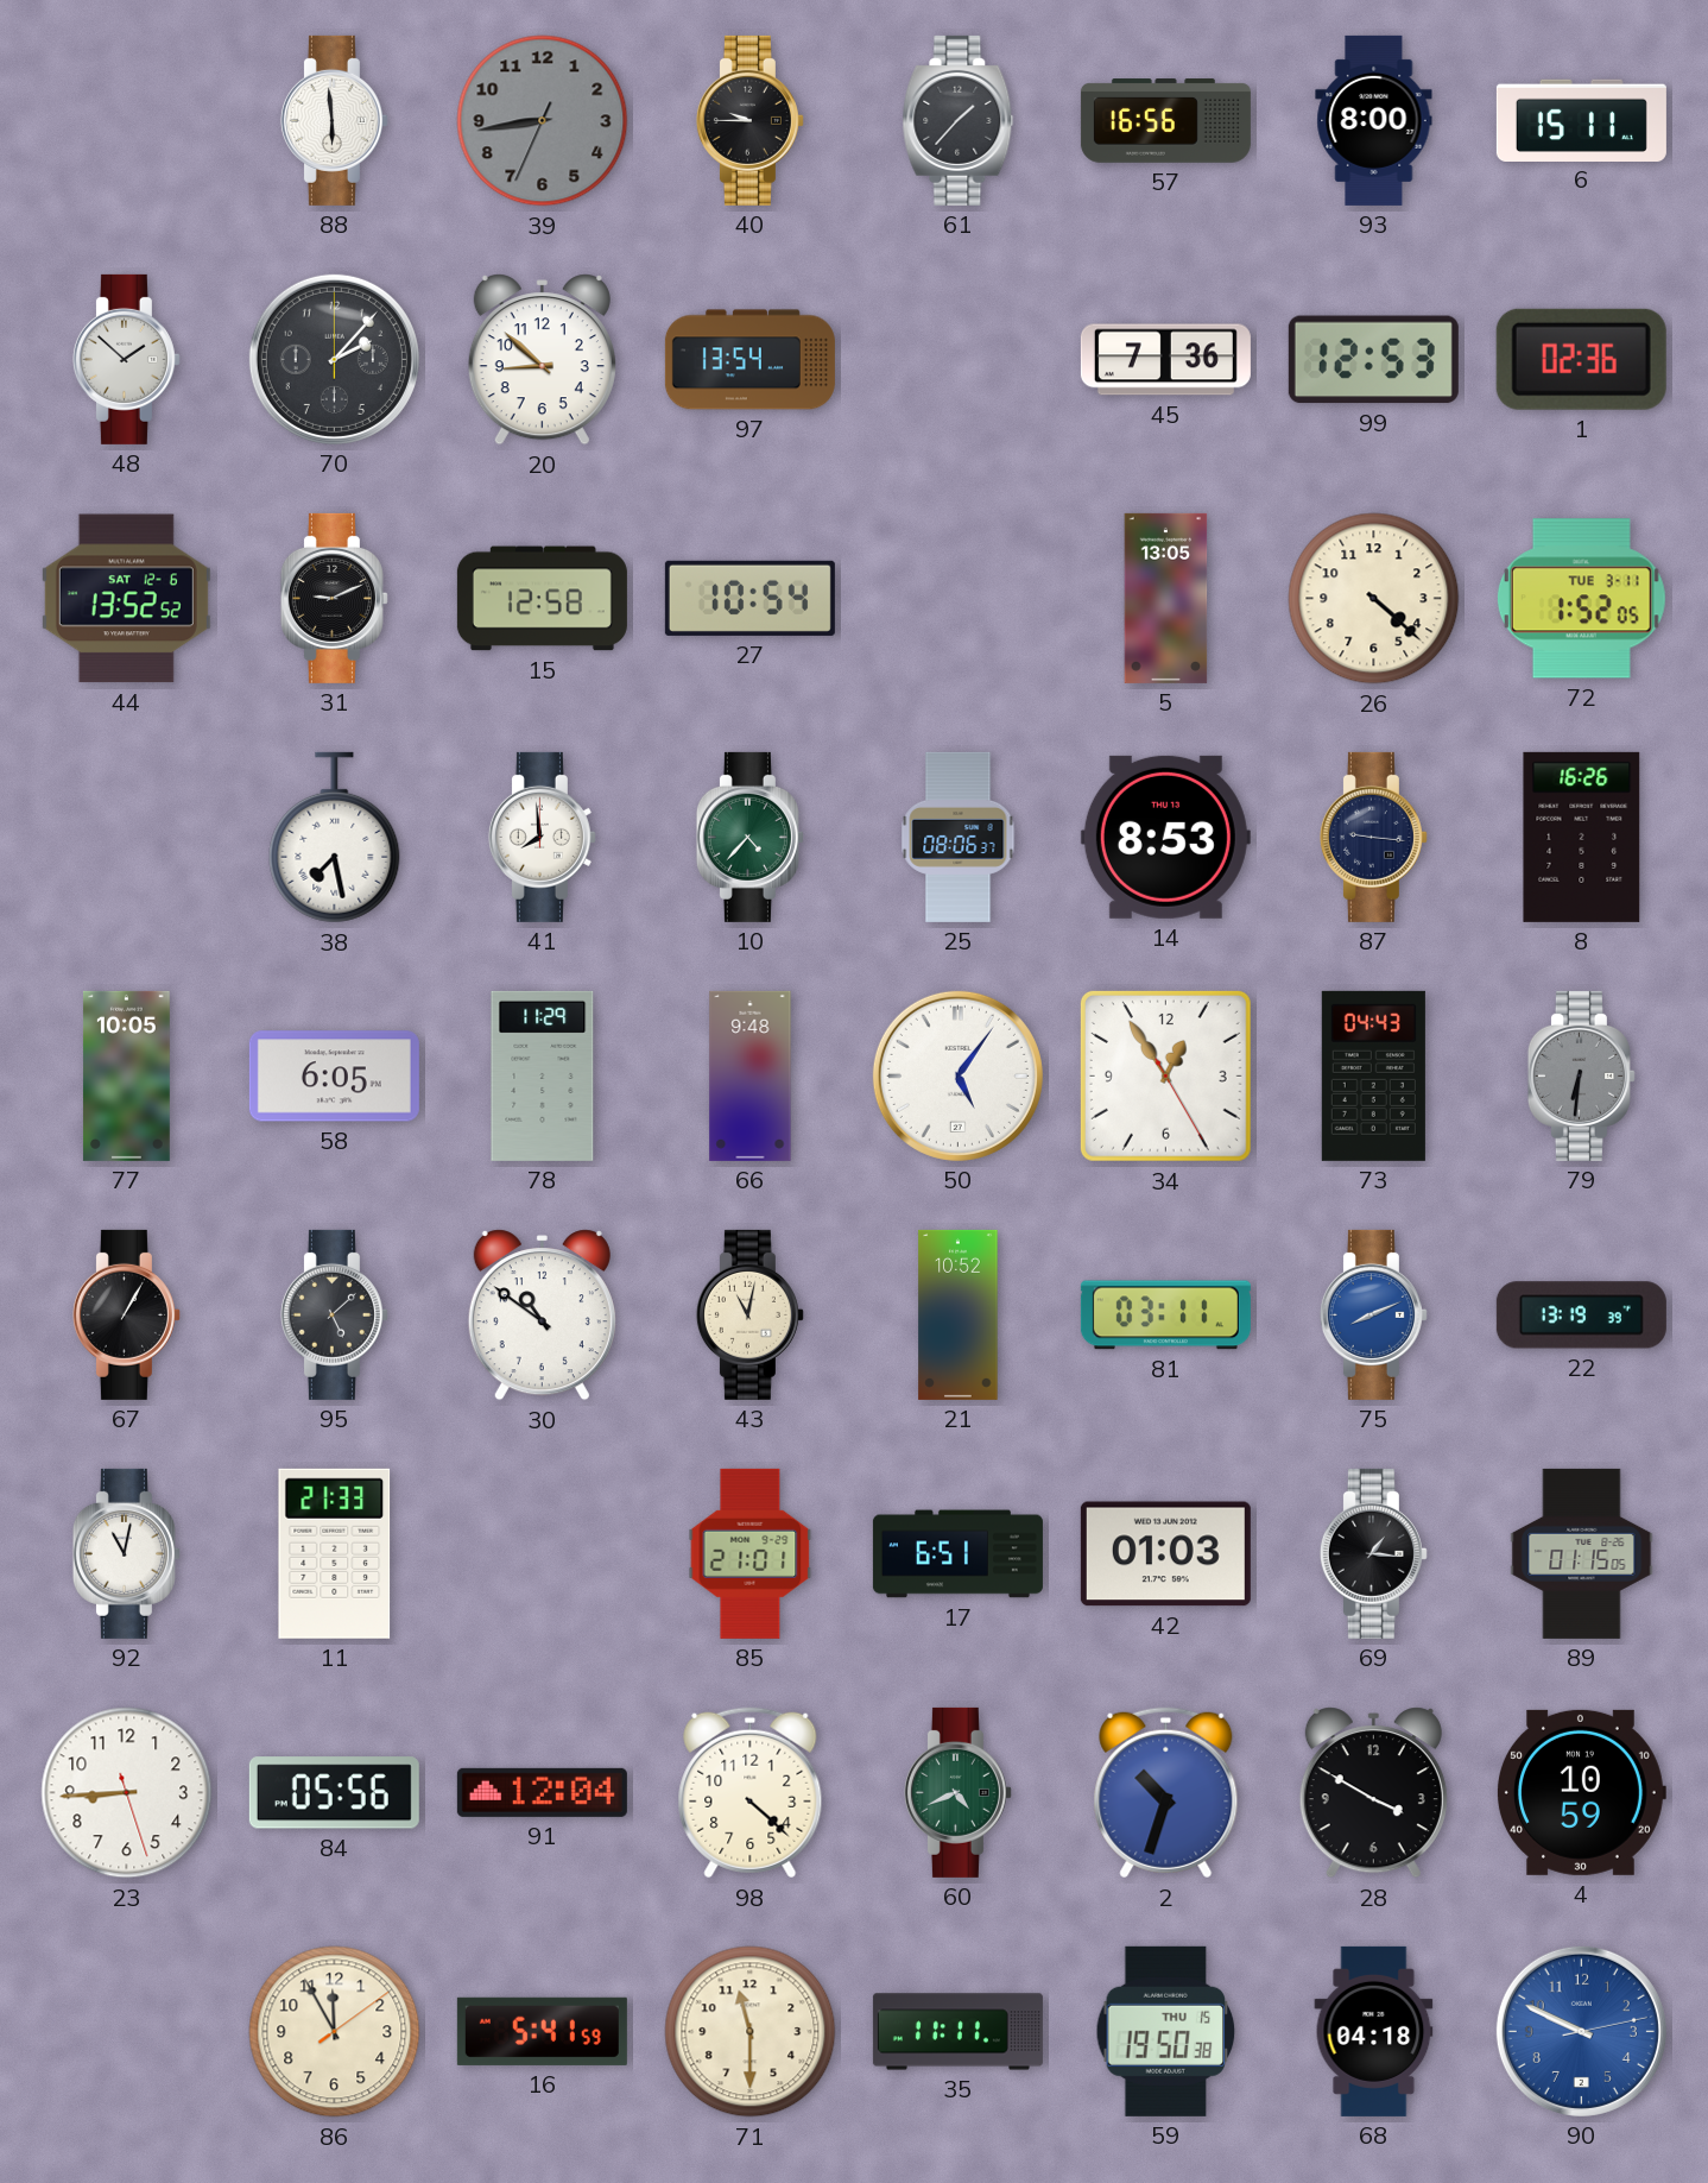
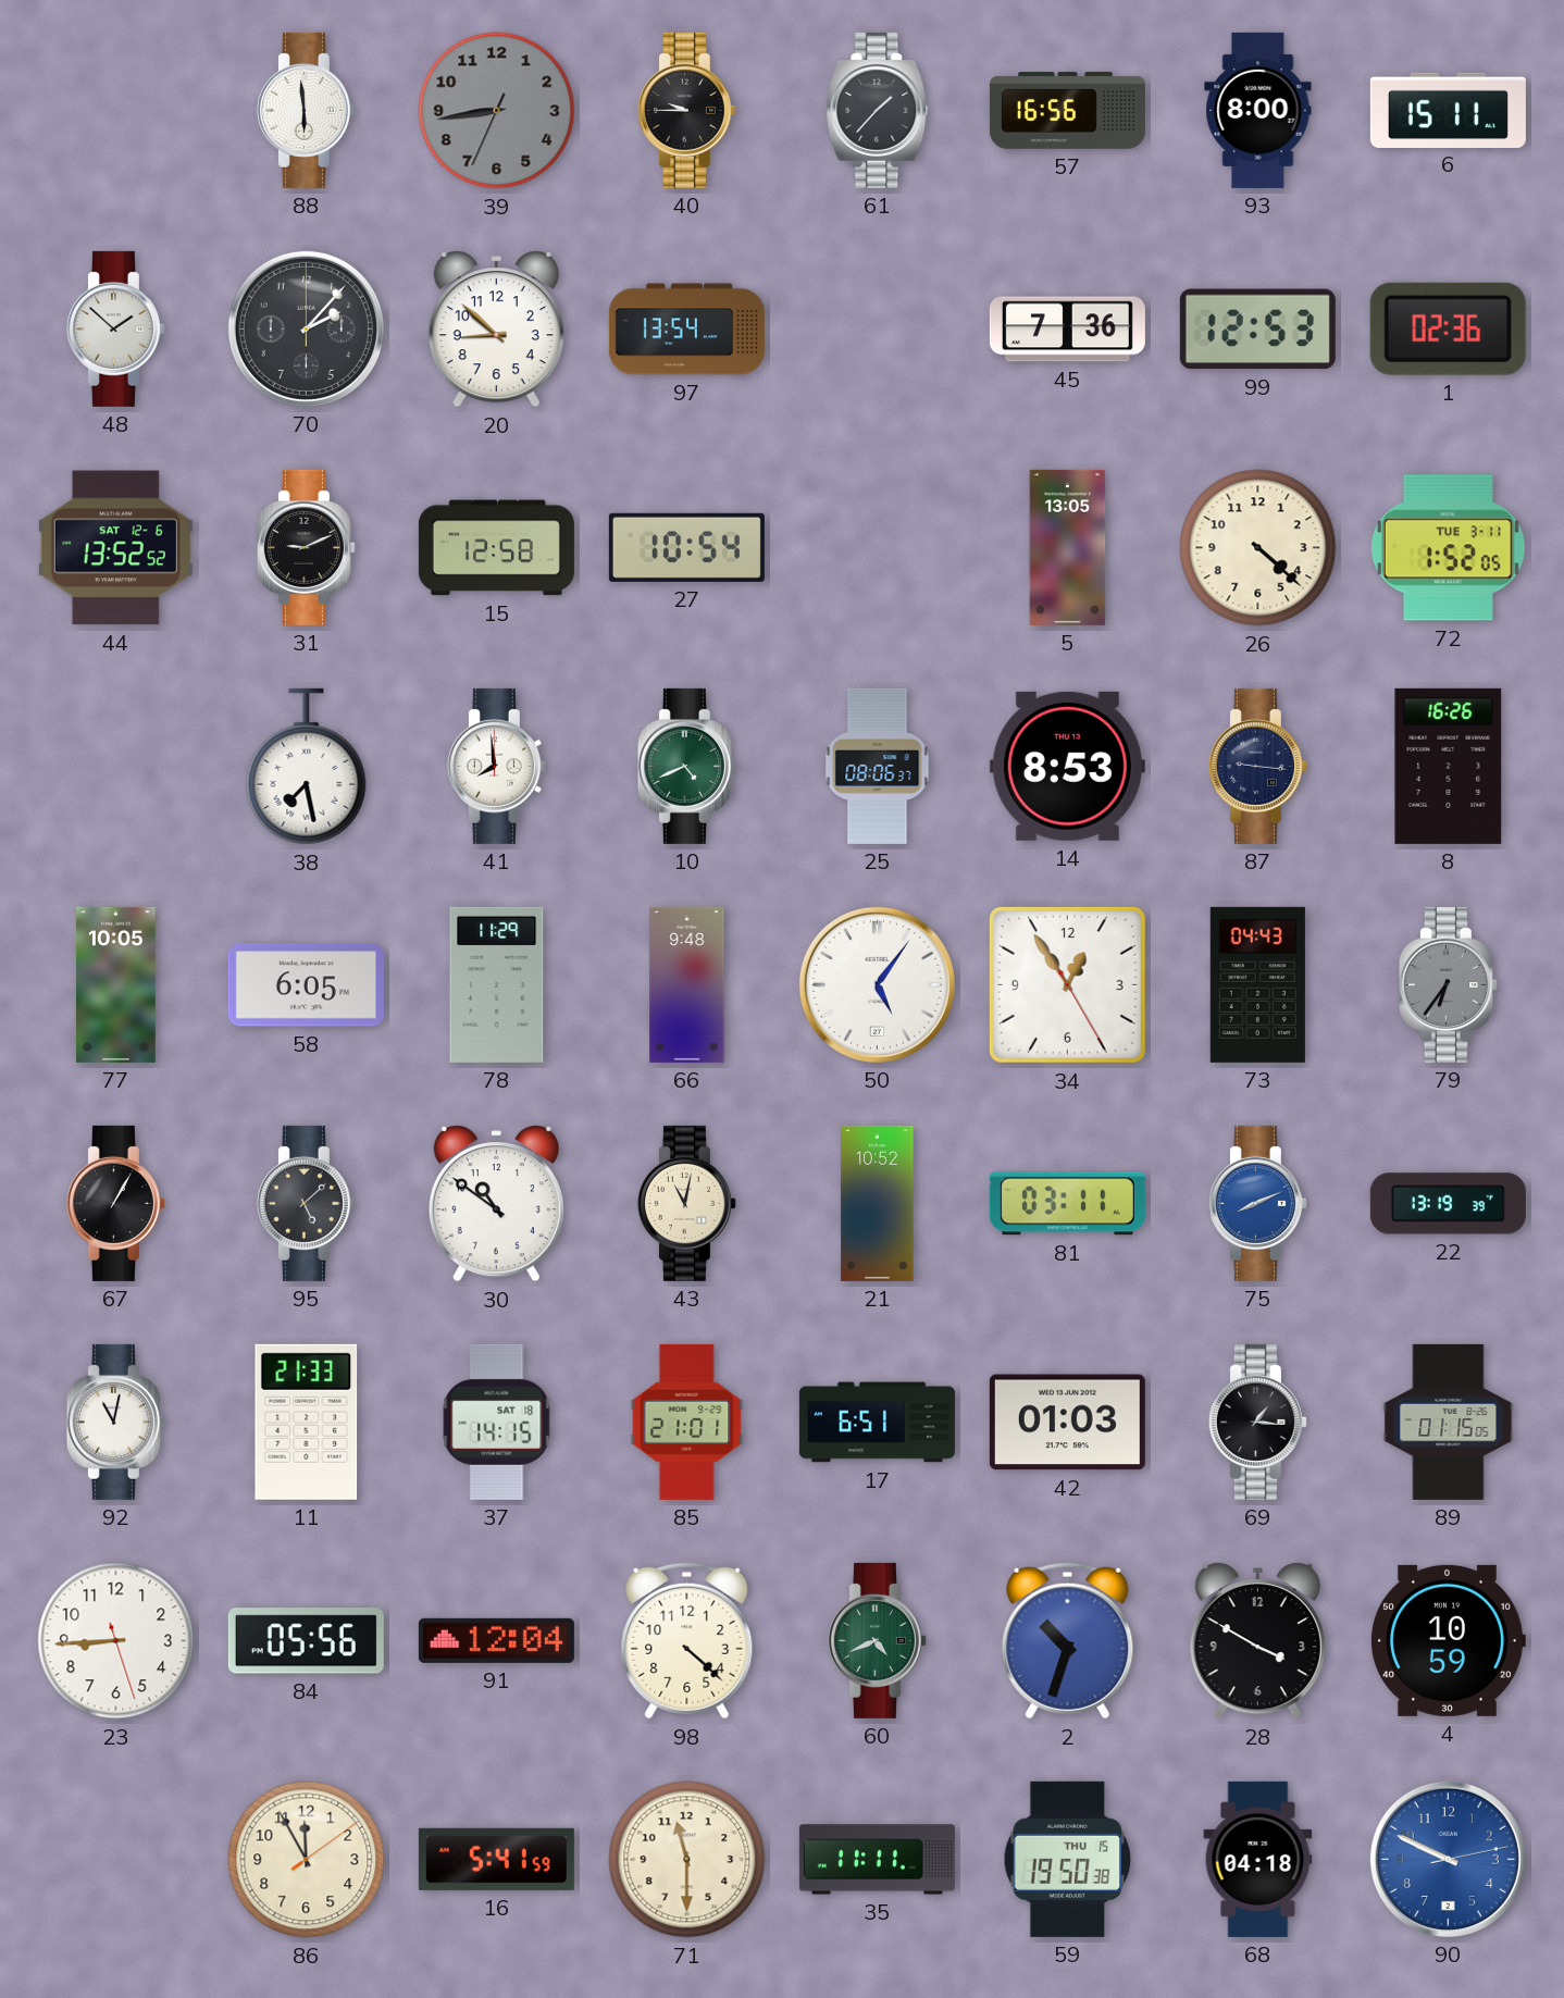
10: 4:37 -> 4:41 (686, 766)
79: 6:31 -> 6:36 (1448, 984)
37: none -> 14:15 (497, 1422)
